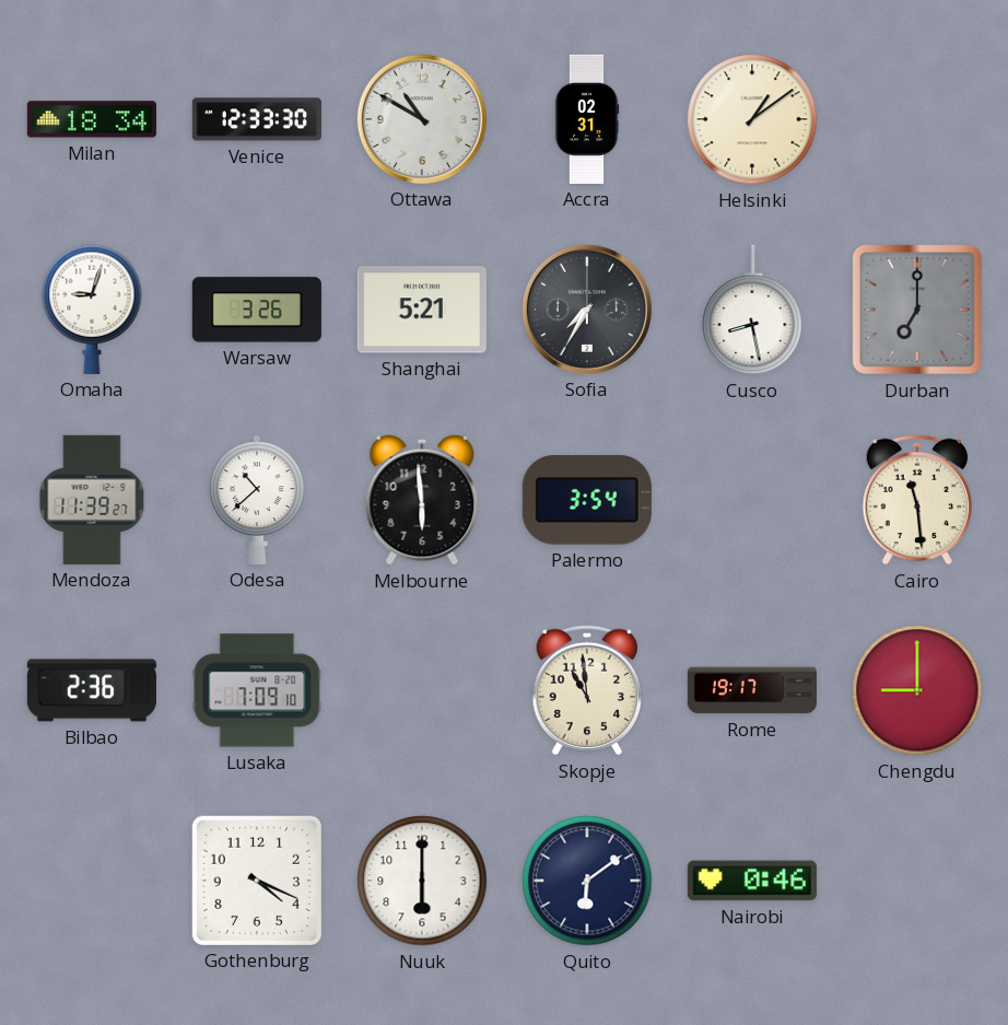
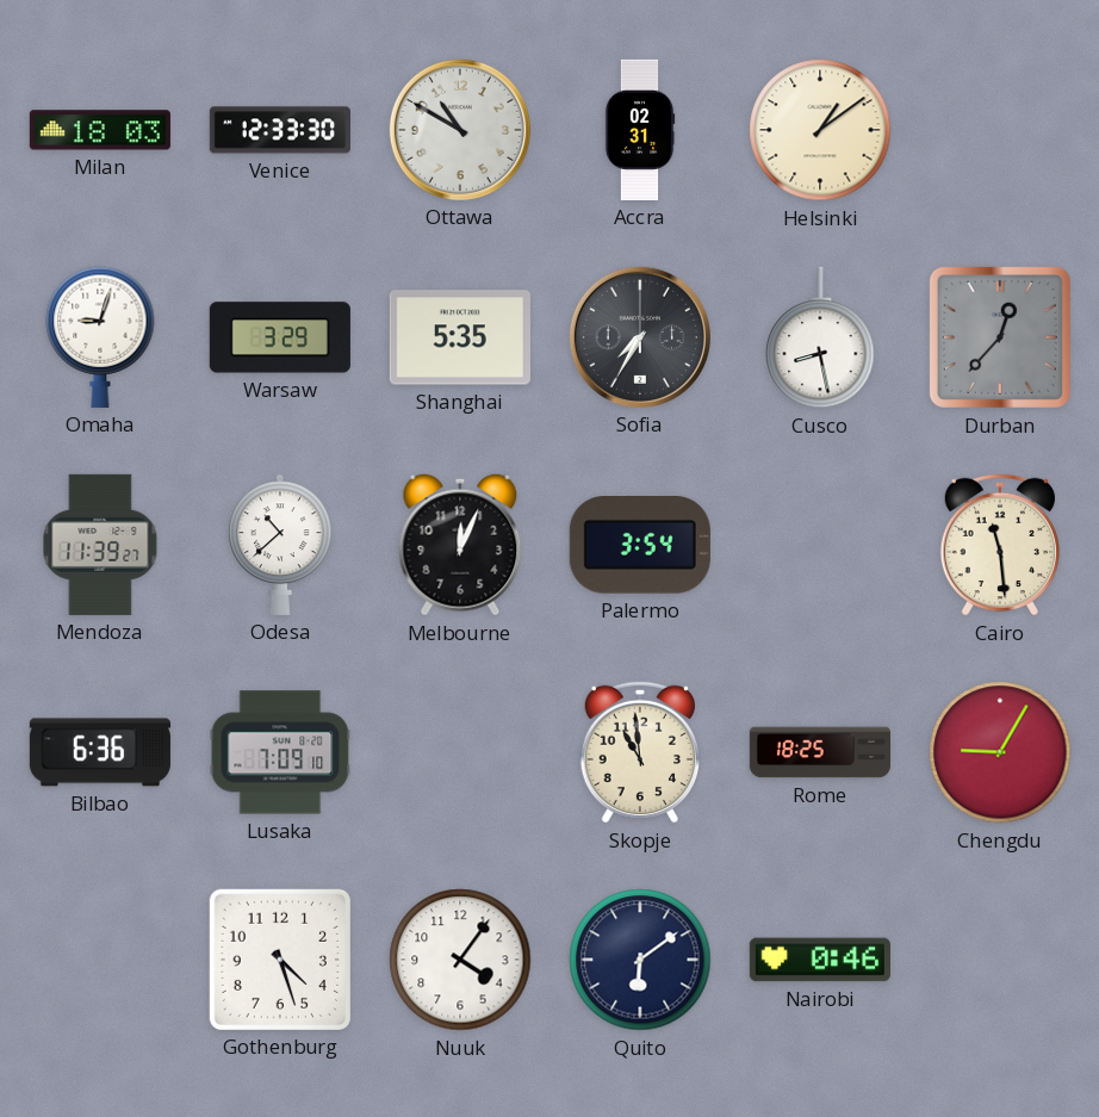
Milan: 18:34 -> 18:03 (100, 130)
Warsaw: 3:26 -> 3:29 (280, 337)
Shanghai: 5:21 -> 5:35 (460, 337)
Durban: 7:00 -> 12:37 (1000, 337)
Melbourne: 5:59 -> 12:04 (460, 545)
Bilbao: 2:36 -> 6:36 (100, 752)
Rome: 19:17 -> 18:25 (820, 752)
Chengdu: 9:00 -> 9:05 (1000, 752)
Gothenburg: 4:19 -> 4:27 (280, 960)
Nuuk: 6:00 -> 4:06 (460, 960)
